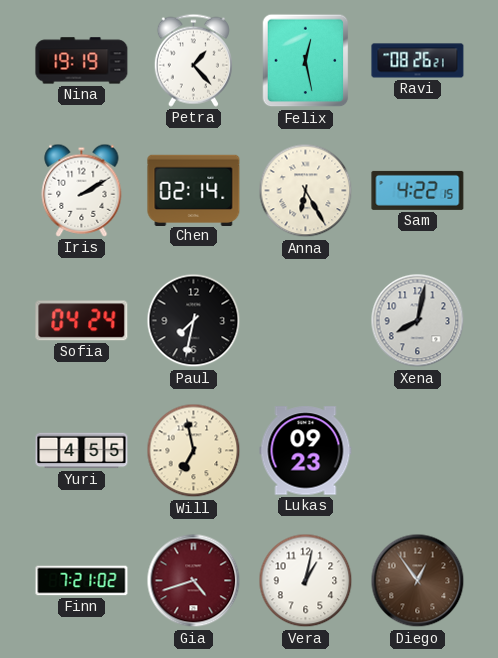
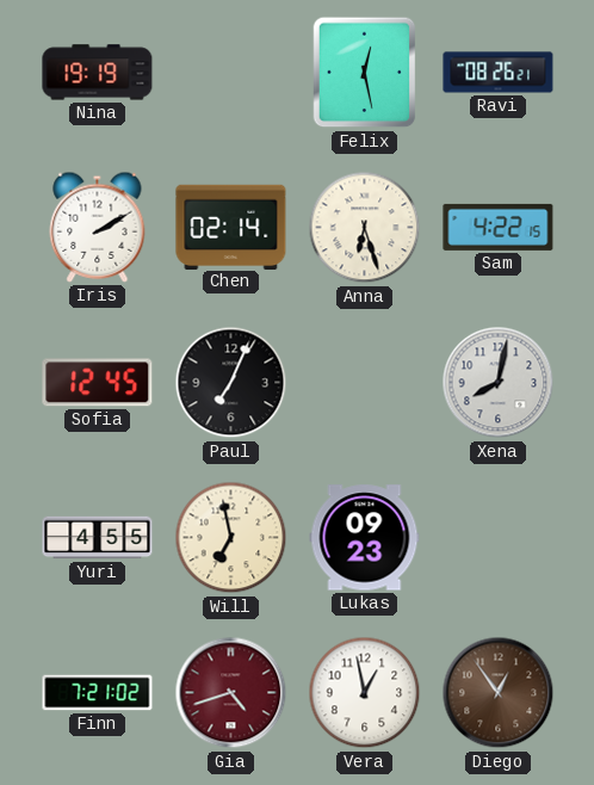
Petra: 1:23 -> none (193, 60)
Anna: 6:25 -> 6:27 (365, 228)
Sofia: 04:24 -> 12:45 (98, 383)
Paul: 7:32 -> 7:04 (231, 383)
Vera: 1:02 -> 12:58 (365, 693)
